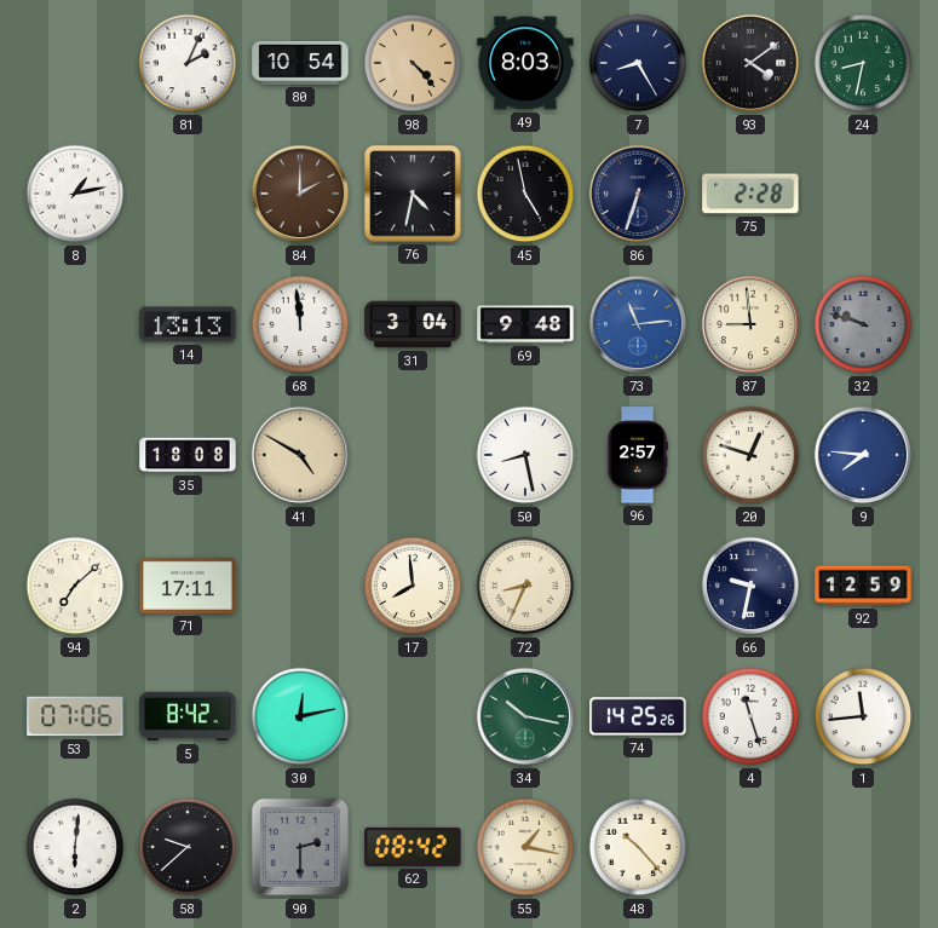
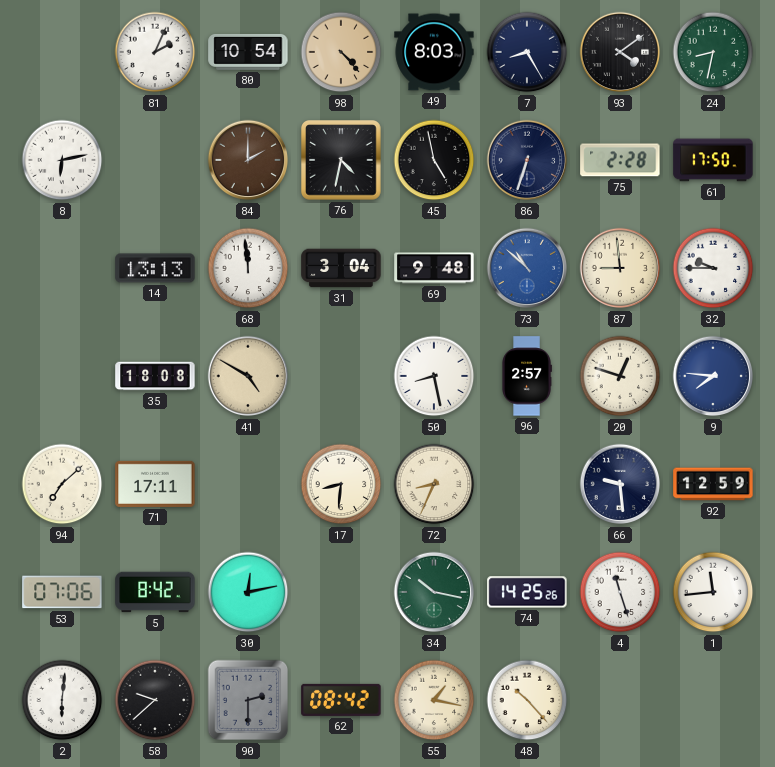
8: 1:13 -> 6:13 (62, 160)
61: none -> 17:50 (713, 160)
73: 11:14 -> 10:52 (527, 268)
32: 9:48 -> 9:45 (713, 268)
32 dial: grey -> white (713, 268)
17: 7:59 -> 8:31 (341, 484)
66: 9:32 -> 9:29 (620, 484)
